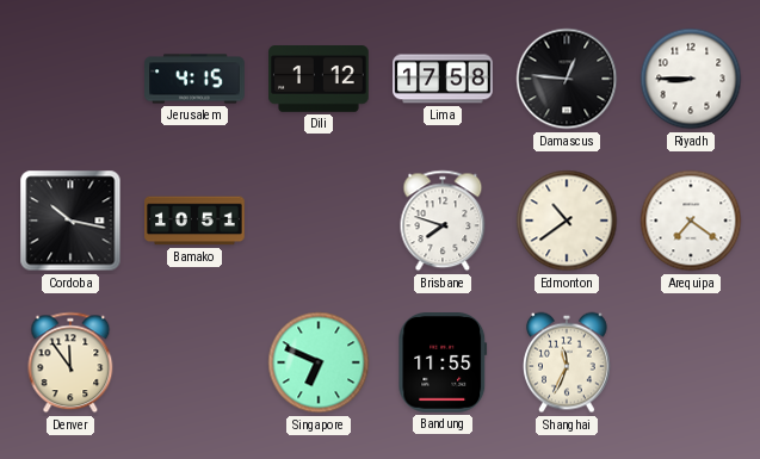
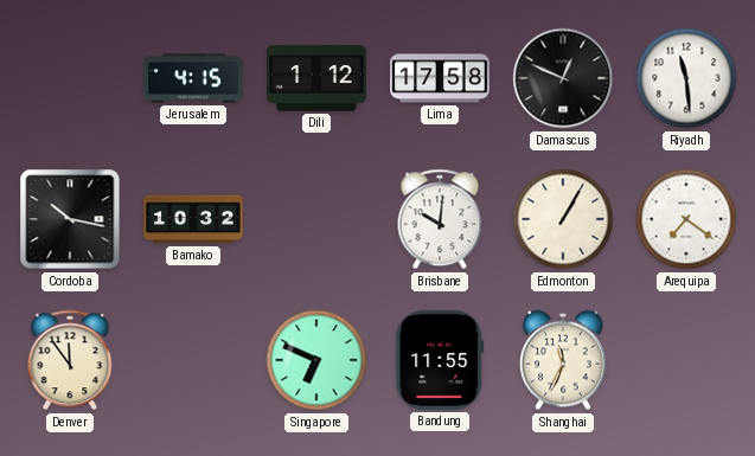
Damascus: 12:46 -> 12:49 (563, 78)
Riyadh: 8:45 -> 11:29 (686, 78)
Bamako: 10:51 -> 10:32 (193, 219)
Brisbane: 7:48 -> 10:01 (440, 219)
Edmonton: 10:39 -> 1:05 (563, 219)
